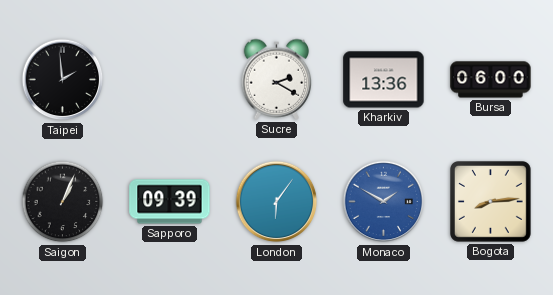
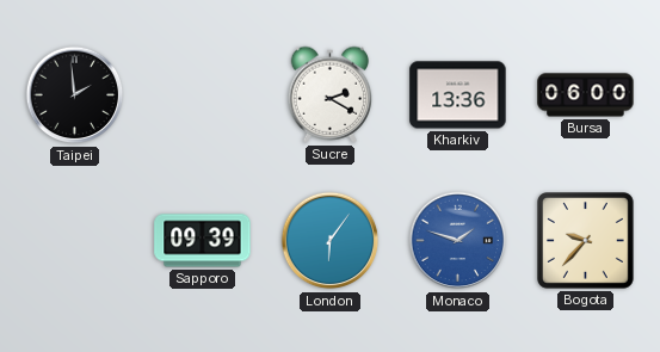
Saigon: 1:04 -> none (63, 202)
Monaco: 1:50 -> 1:48 (458, 241)
Bogota: 8:14 -> 9:37 (586, 241)
